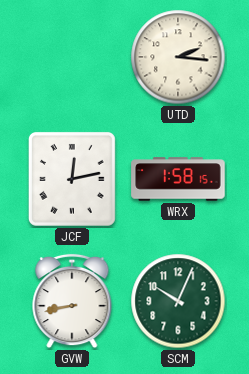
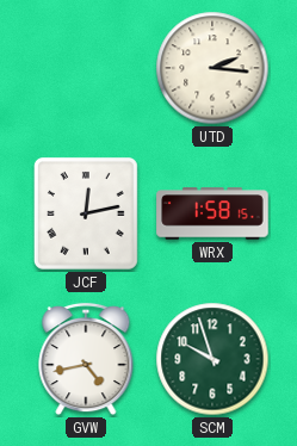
GVW: 8:43 -> 4:43 (86, 359)
SCM: 10:04 -> 9:57 (212, 359)
